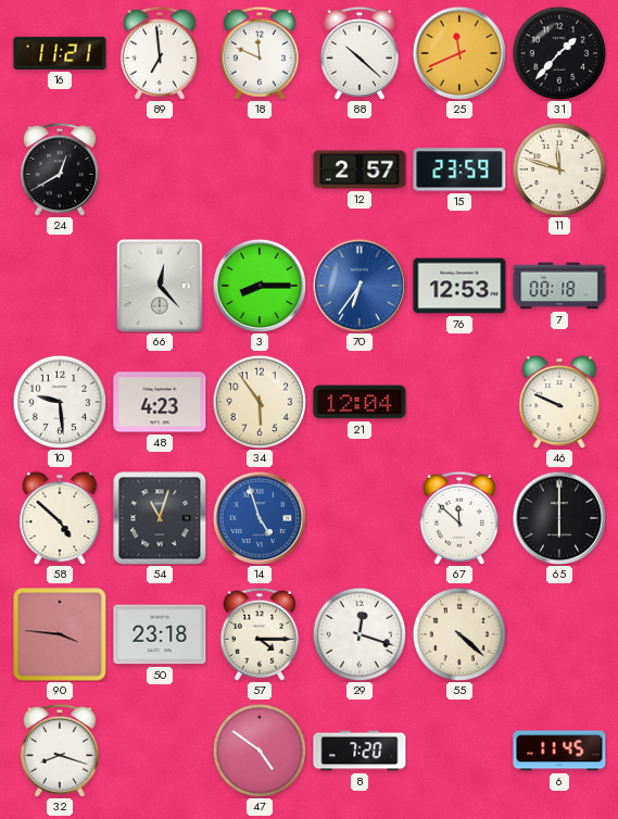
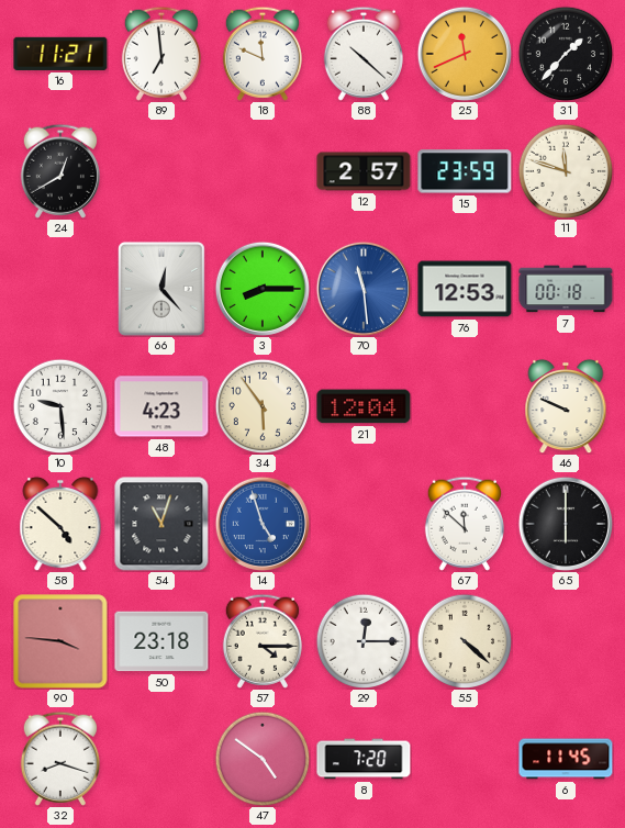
70: 6:36 -> 11:29 (362, 288)
29: 12:18 -> 12:15 (364, 641)
